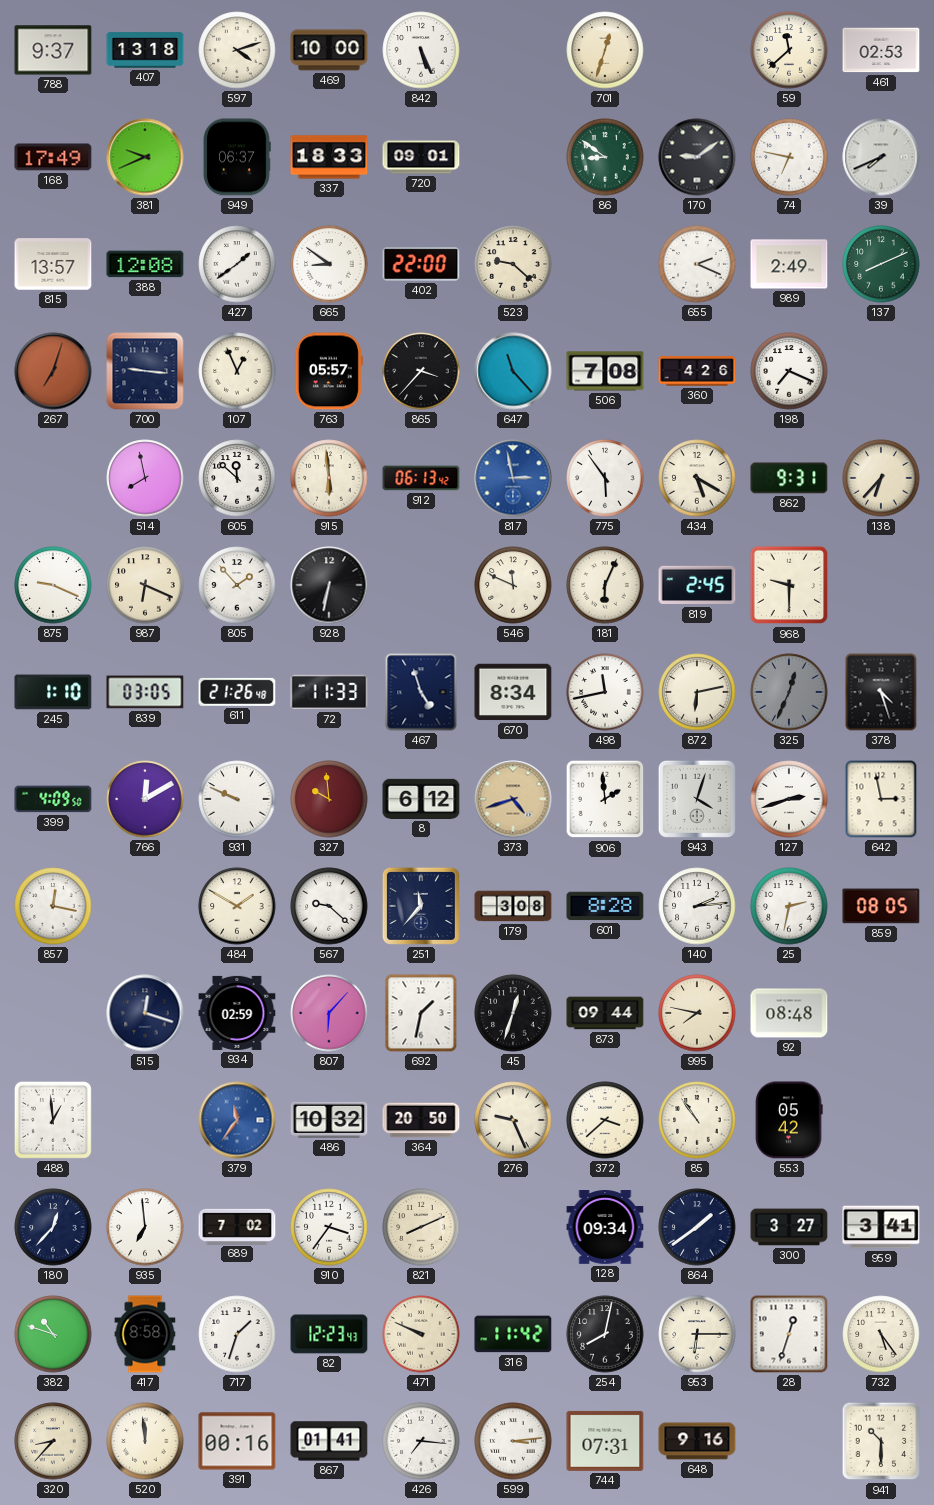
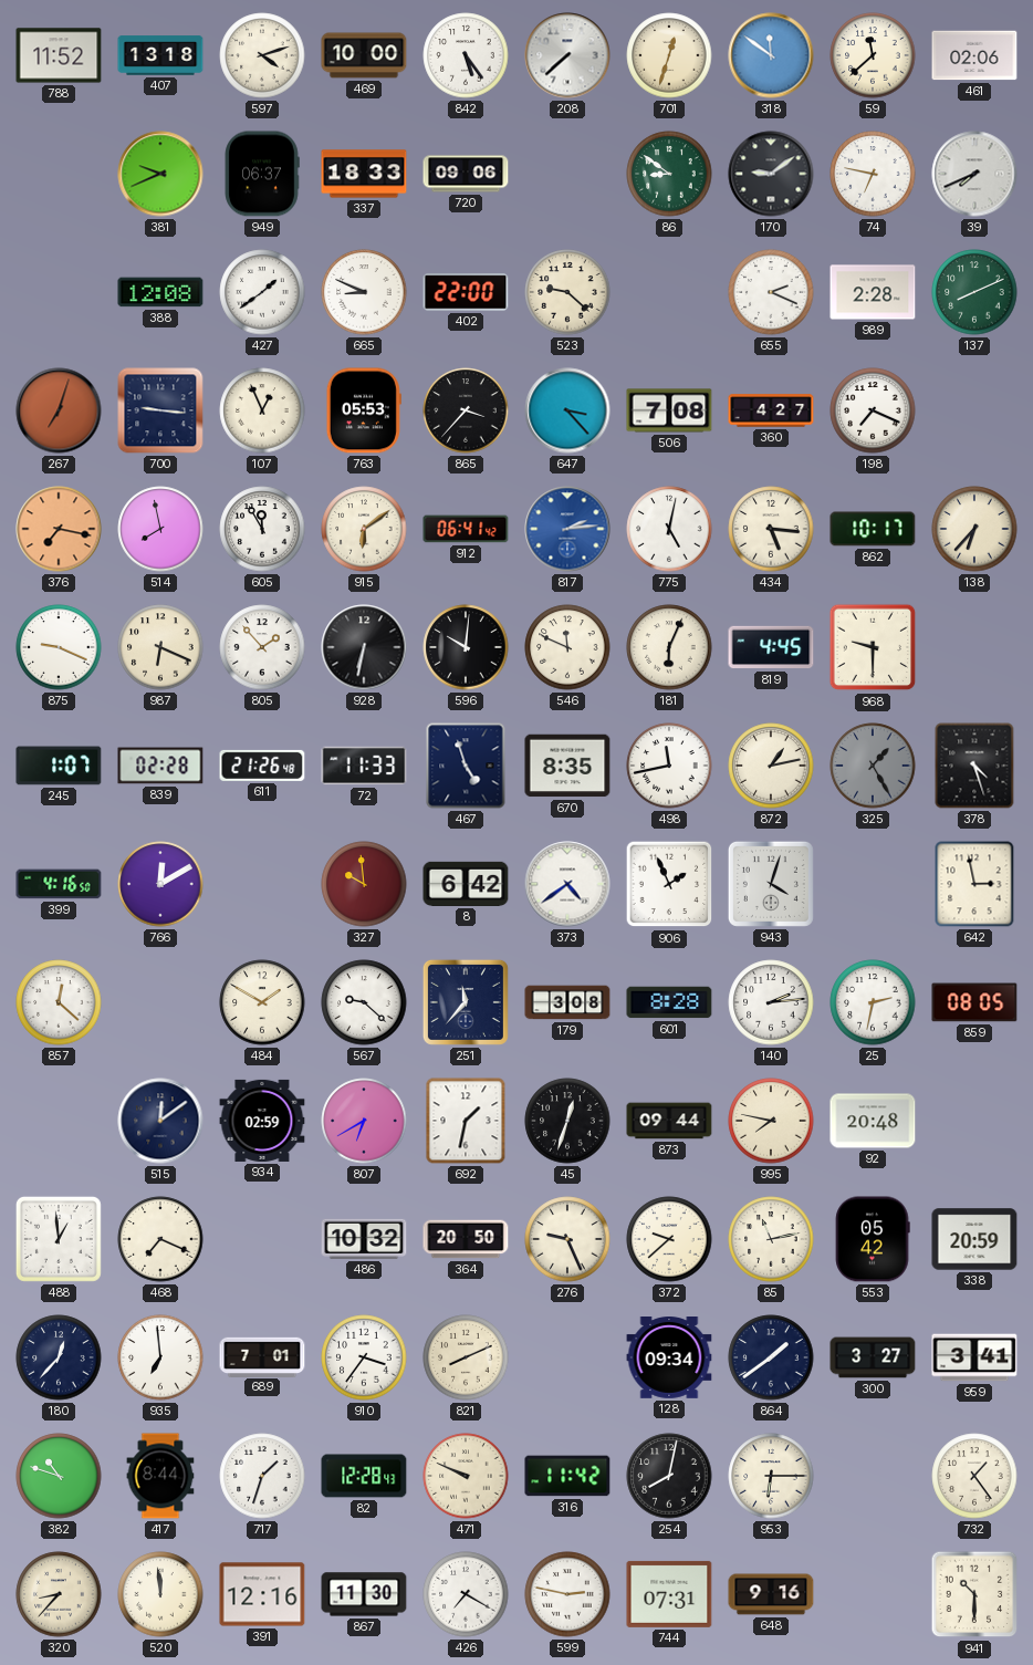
788: 9:37 -> 11:52 (59, 55)
842: 5:26 -> 5:24 (466, 55)
208: none -> 7:38 (567, 55)
318: none -> 11:51 (771, 55)
461: 02:53 -> 02:06 (974, 55)
168: 17:49 -> none (53, 157)
720: 09:01 -> 09:06 (466, 174)
815: 13:57 -> none (53, 264)
665: 8:51 -> 8:49 (364, 292)
989: 2:49 -> 2:28 (873, 292)
763: 05:57 -> 05:53 (364, 410)
647: 11:23 -> 3:23 (567, 410)
360: 4:26 -> 4:27 (771, 410)
376: none -> 7:17 (59, 529)
605: 11:52 -> 11:55 (262, 529)
915: 5:59 -> 6:09 (364, 529)
912: 06:13 -> 06:41 (466, 529)
817: 2:58 -> 2:14 (567, 529)
775: 5:54 -> 5:02 (669, 529)
434: 5:20 -> 5:16 (771, 529)
862: 9:31 -> 10:17 (873, 529)
596: none -> 10:01 (466, 647)
819: 2:45 -> 4:45 (771, 647)
245: 1:10 -> 1:07 (59, 766)
839: 03:05 -> 02:28 (160, 766)
670: 8:34 -> 8:35 (567, 766)
872: 6:13 -> 1:13 (771, 766)
325: 12:34 -> 1:25 (873, 766)
399: 4:09 -> 4:16 (59, 884)
931: 9:49 -> none (237, 799)
8: 6:12 -> 6:42 (466, 884)
373: 4:42 -> 4:39 (567, 884)
373 dial: champagne -> white (567, 884)
906: 1:59 -> 1:56 (669, 884)
127: 2:42 -> none (789, 799)
857: 12:17 -> 12:22 (59, 1002)
515: 12:18 -> 12:09 (160, 1121)
807: 6:07 -> 6:40 (364, 1121)
92: 08:48 -> 20:48 (873, 1121)
468: none -> 7:19 (160, 1239)
379: 11:36 -> none (237, 1120)
372: 3:38 -> 9:38 (669, 1239)
85: 10:54 -> 11:13 (771, 1239)
338: none -> 20:59 (974, 1239)
689: 7:02 -> 7:01 (262, 1356)
417: 8:58 -> 8:44 (160, 1476)
82: 12:23 -> 12:28 (364, 1476)
28: 12:33 -> none (789, 1334)
732: 5:24 -> 1:24 (974, 1476)
391: 00:16 -> 12:16 (262, 1594)
867: 01:41 -> 11:30 (364, 1594)
426: 7:16 -> 7:20 (466, 1594)
599: 3:14 -> 2:47 (567, 1594)
